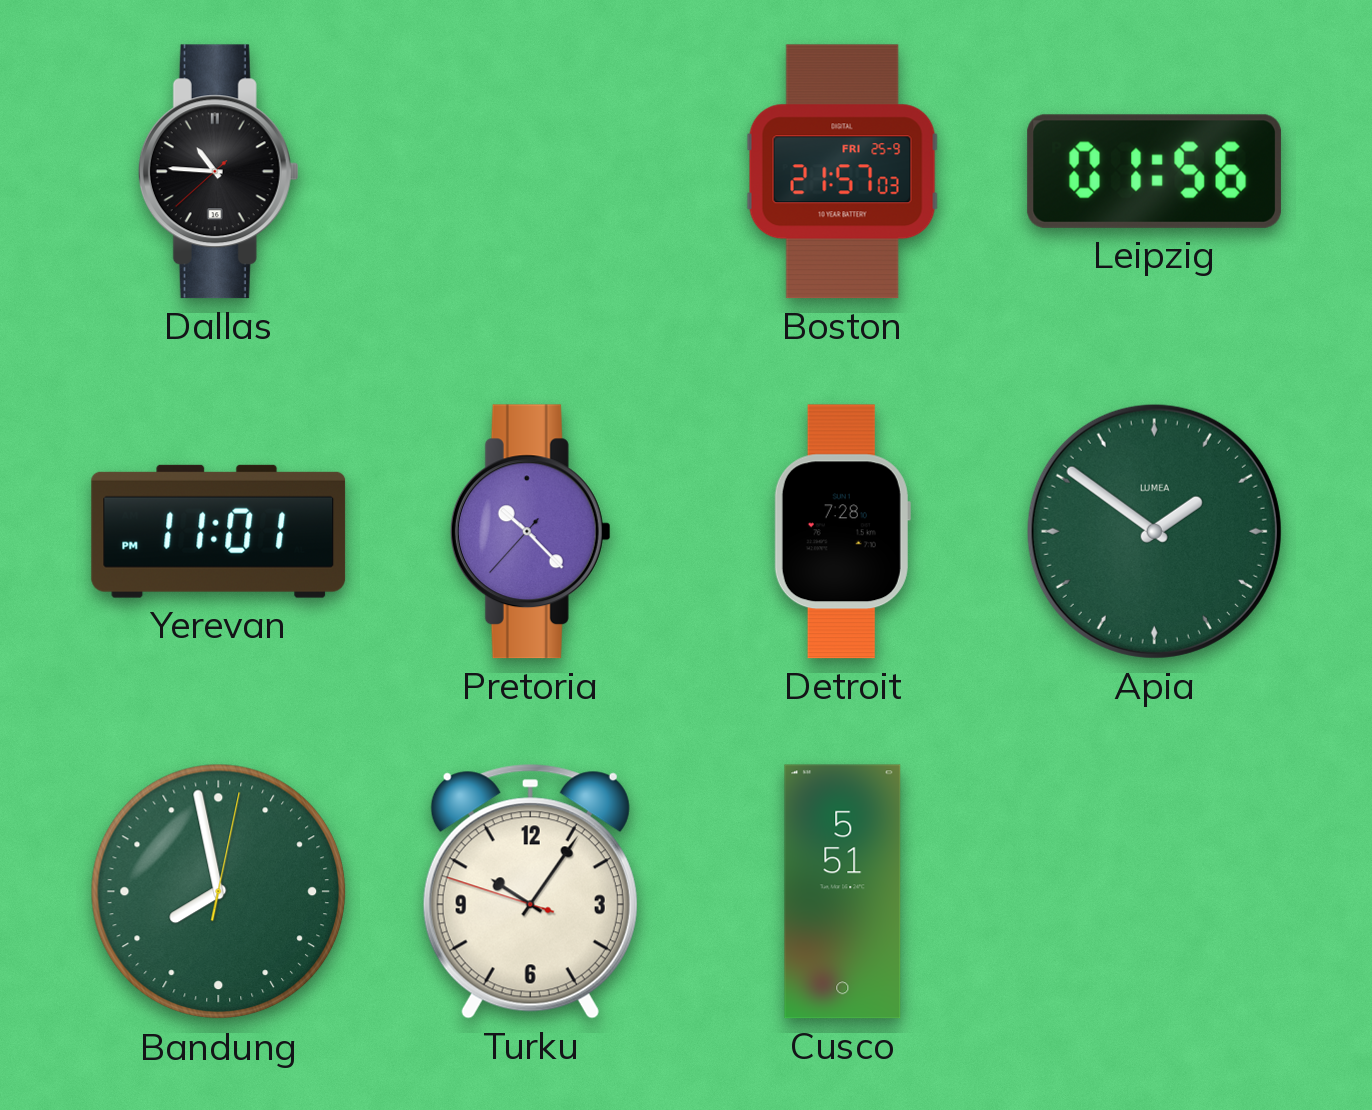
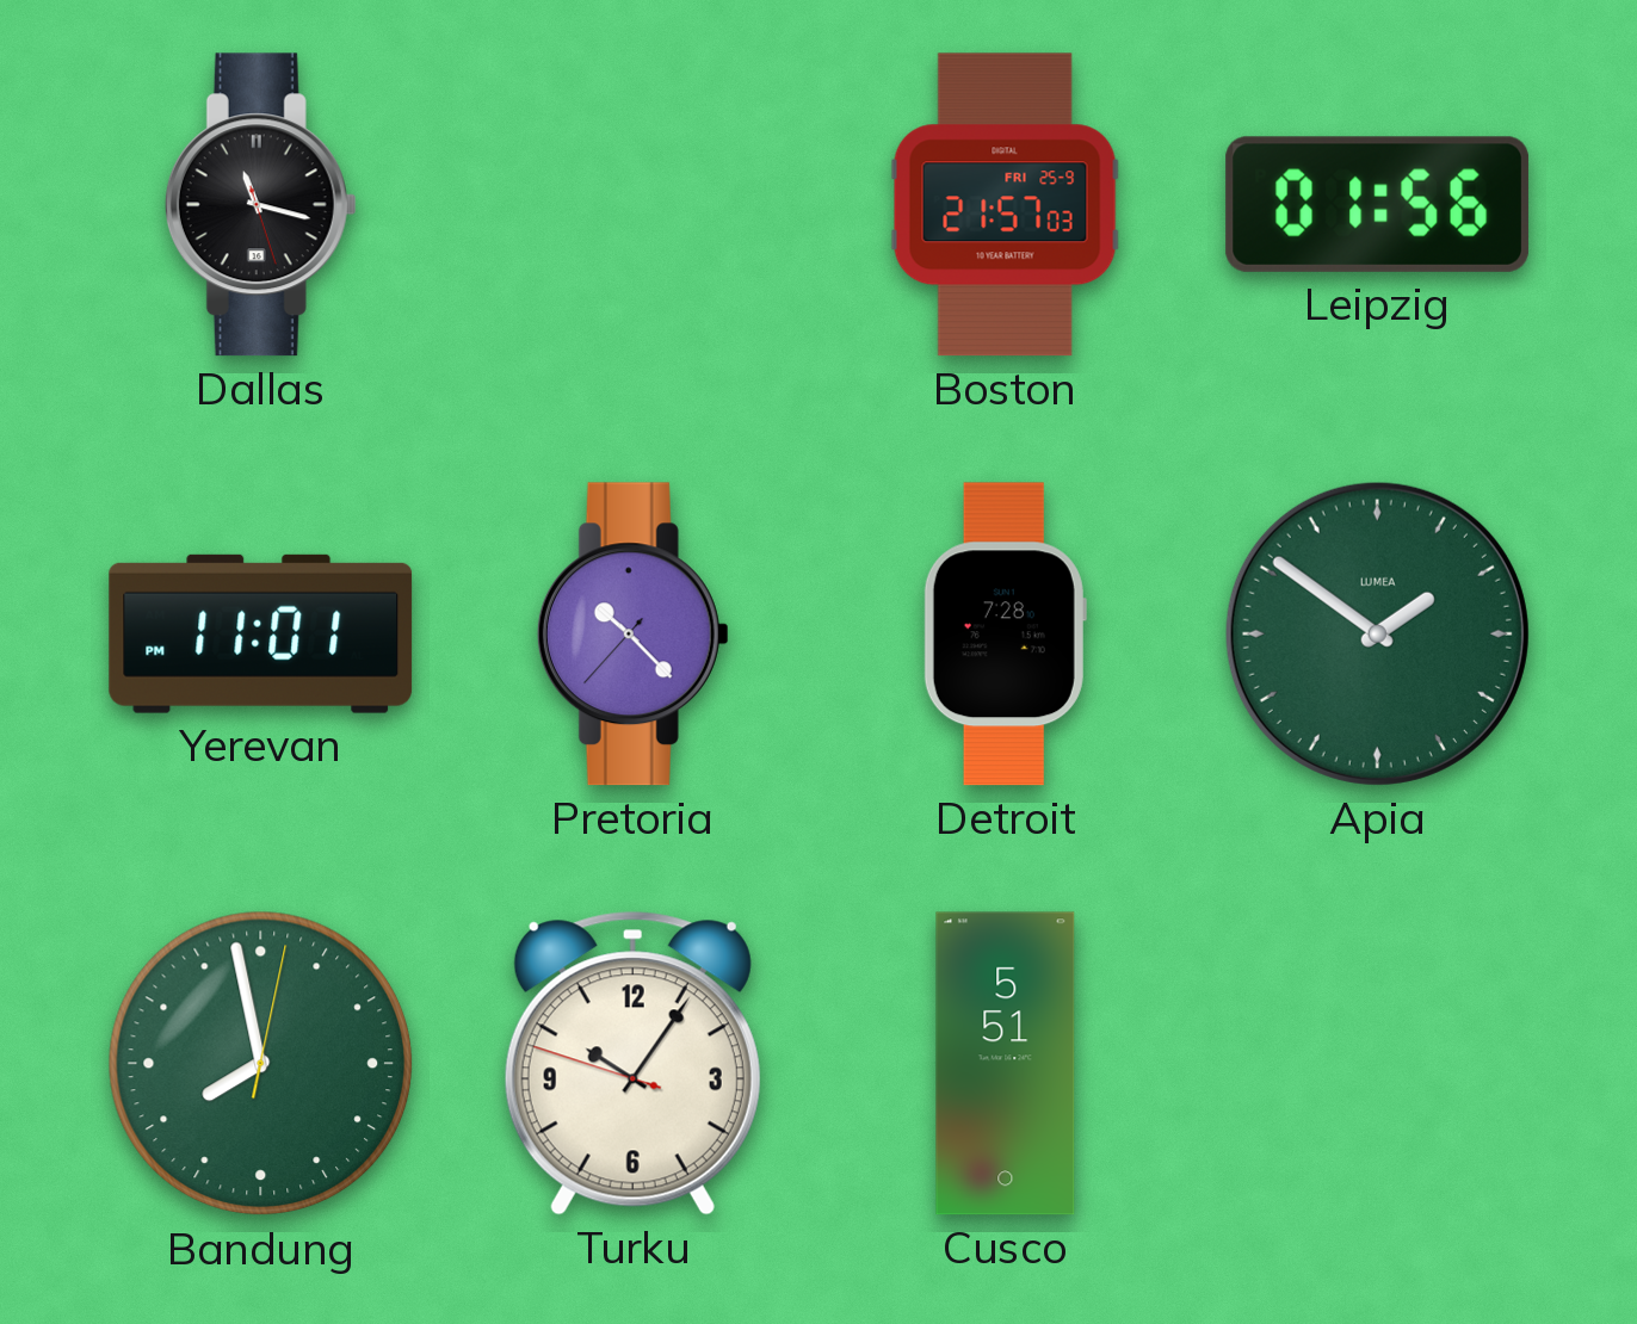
Dallas: 10:45 -> 11:17 (260, 205)
